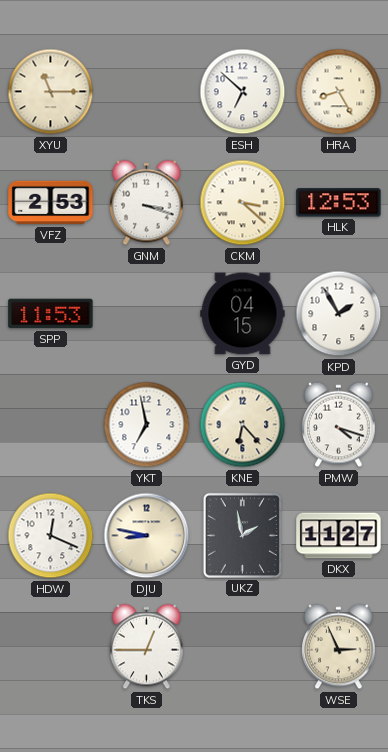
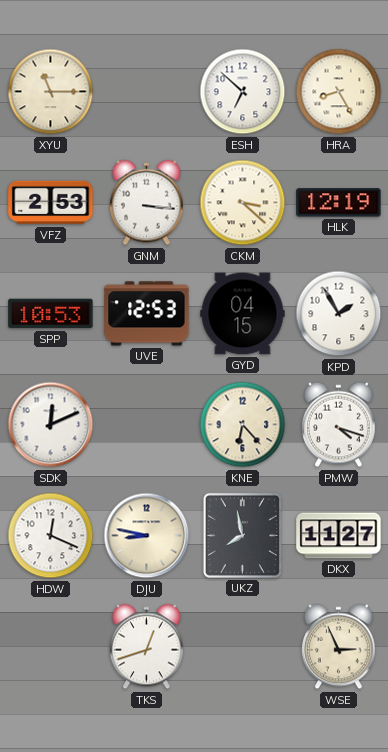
GNM: 3:18 -> 3:16 (147, 203)
HLK: 12:53 -> 12:19 (339, 203)
SPP: 11:53 -> 10:53 (51, 314)
UVE: none -> 12:53 (147, 314)
SDK: none -> 12:11 (51, 425)
YKT: 6:58 -> none (147, 425)
UKZ: 1:58 -> 7:58 (242, 535)
TKS: 12:45 -> 12:42 (147, 647)
